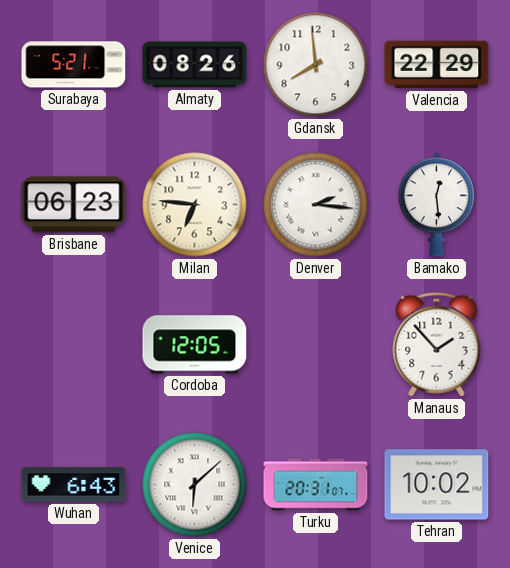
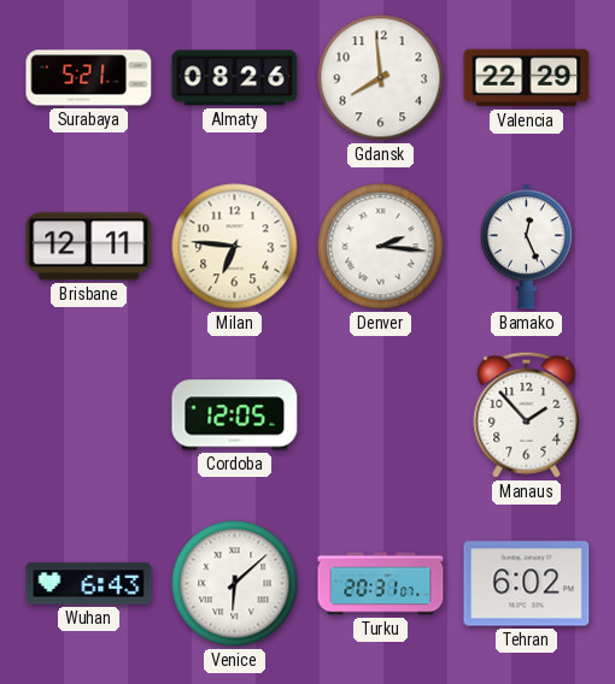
Brisbane: 06:23 -> 12:11 (89, 247)
Bamako: 12:29 -> 12:26 (526, 247)
Tehran: 10:02 -> 6:02 (527, 584)
